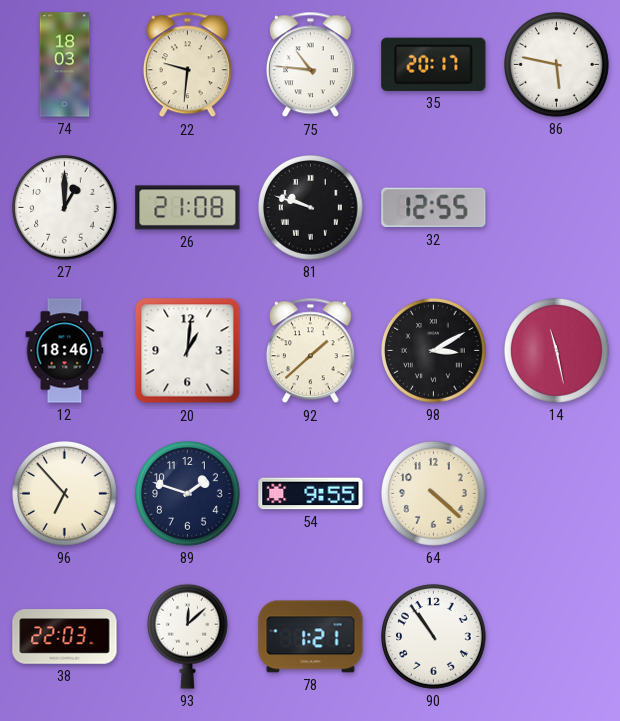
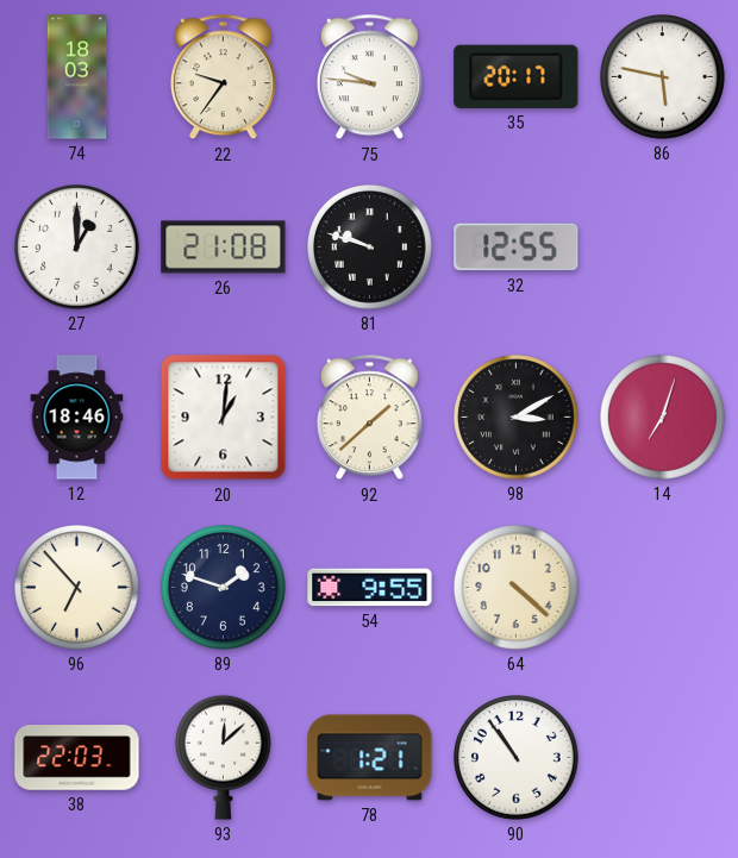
22: 9:31 -> 9:36 (223, 77)
75: 10:46 -> 9:46 (369, 77)
14: 11:28 -> 7:03 (663, 418)
